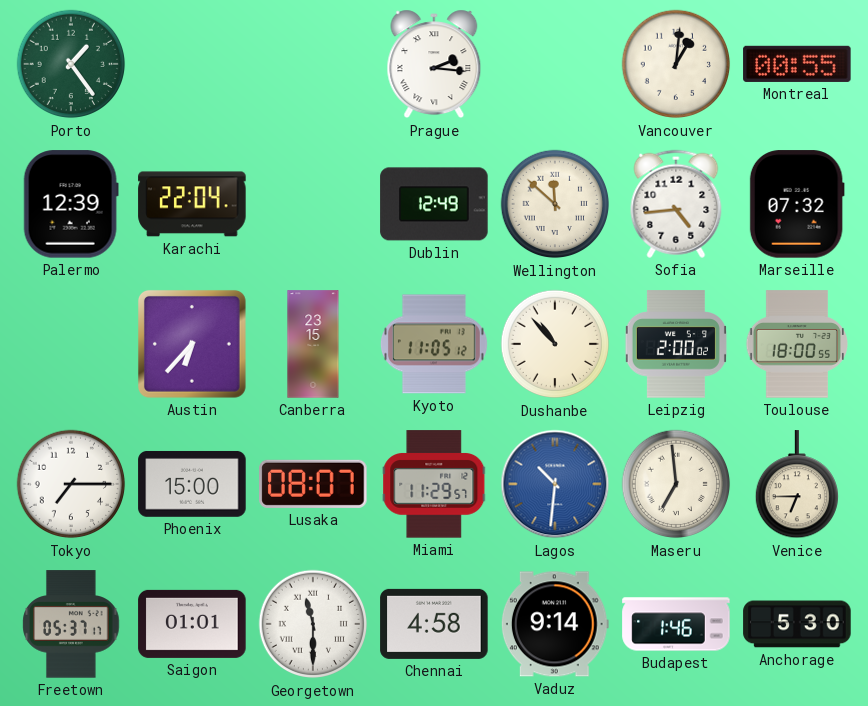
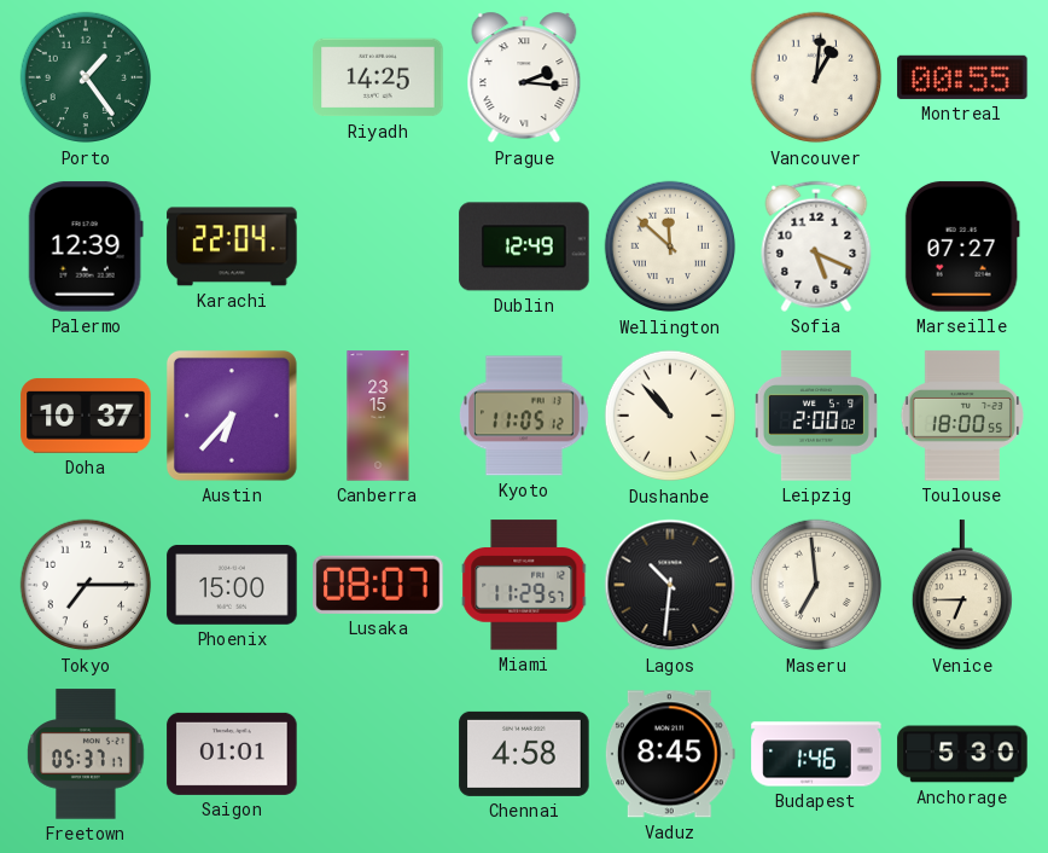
Riyadh: none -> 14:25 (378, 77)
Sofia: 4:44 -> 5:19 (816, 246)
Marseille: 07:32 -> 07:27 (962, 246)
Doha: none -> 10:37 (86, 416)
Lagos dial: blue -> black (670, 585)
Georgetown: 11:30 -> none (313, 624)
Vaduz: 9:14 -> 8:45 (670, 754)
